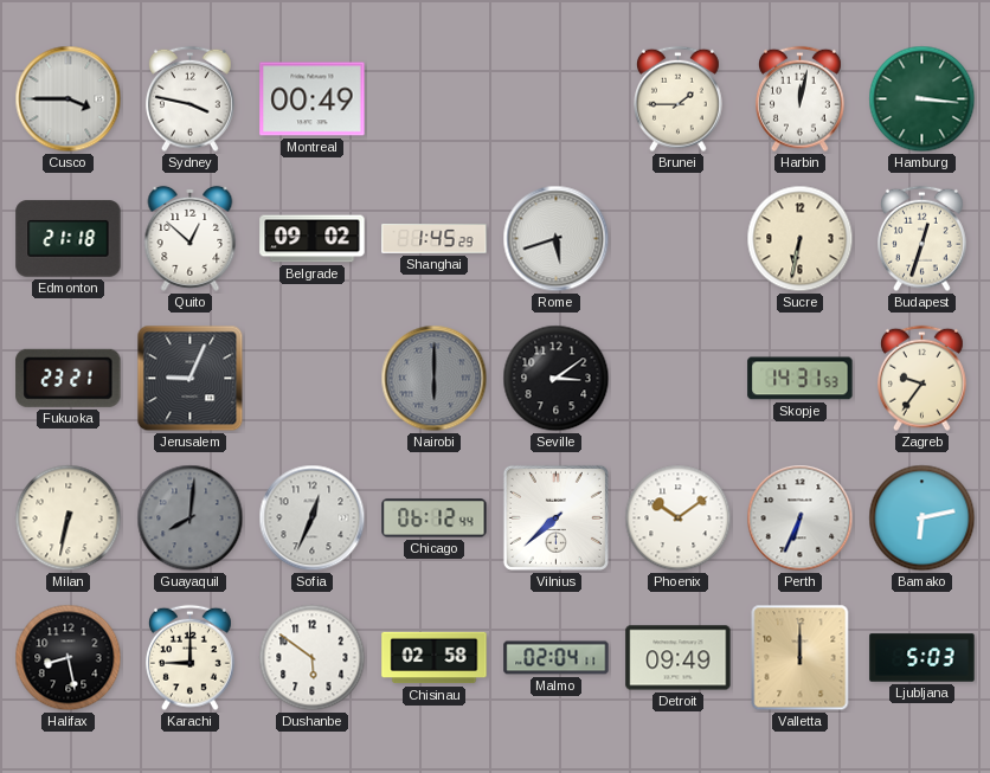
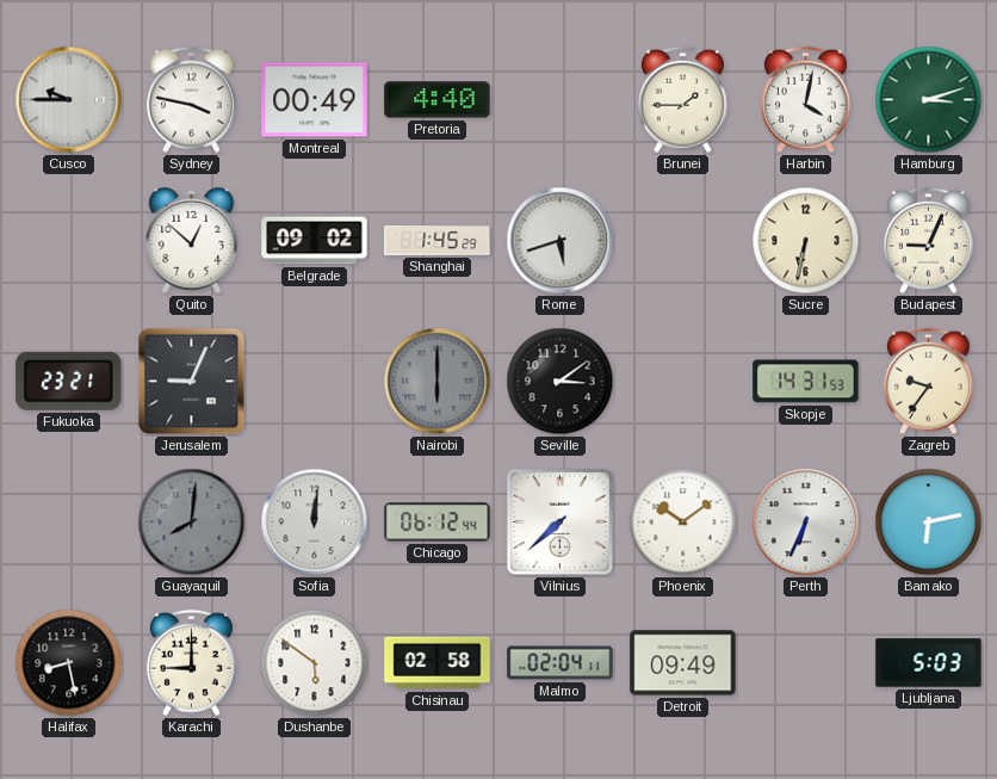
Cusco: 3:45 -> 9:45 (69, 100)
Pretoria: none -> 4:40 (438, 100)
Harbin: 12:02 -> 4:02 (806, 100)
Hamburg: 3:16 -> 3:12 (929, 100)
Edmonton: 21:18 -> none (69, 239)
Budapest: 12:33 -> 9:04 (929, 241)
Milan: 6:32 -> none (69, 518)
Sofia: 12:34 -> 12:01 (315, 523)
Valletta: 12:00 -> none (801, 658)
